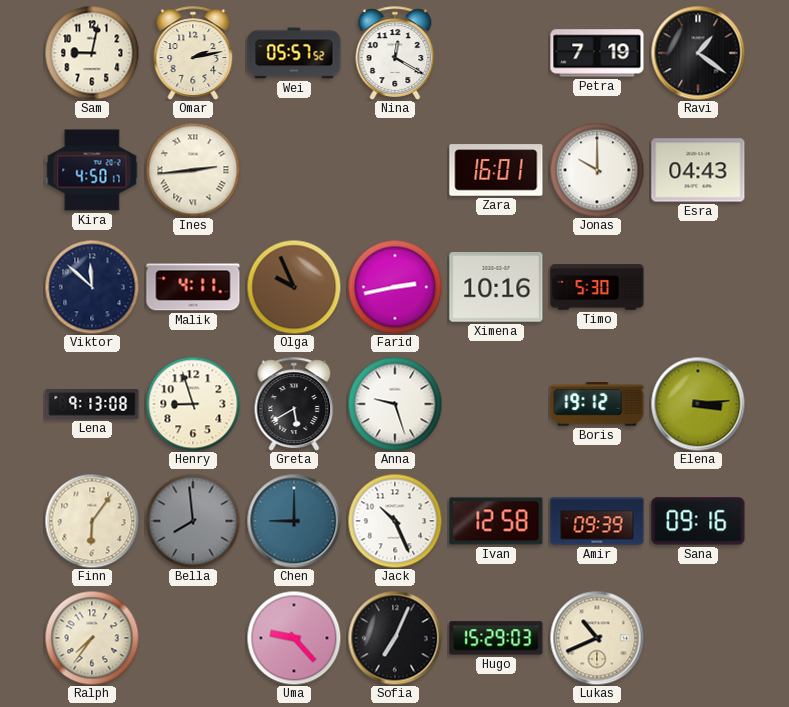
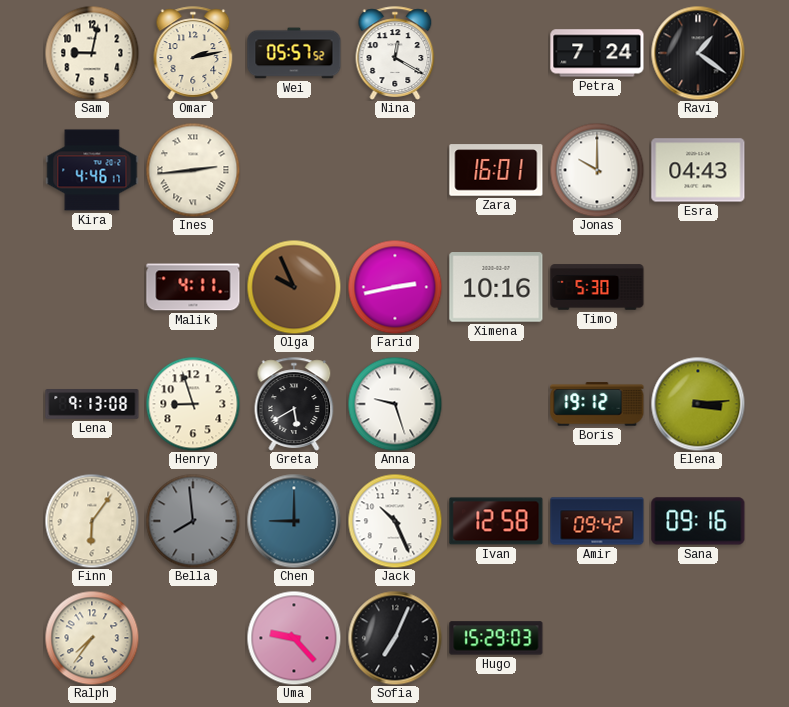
Petra: 7:19 -> 7:24 (597, 53)
Kira: 4:50 -> 4:46 (92, 170)
Viktor: 11:52 -> none (92, 287)
Amir: 09:39 -> 09:42 (597, 521)
Lukas: 10:41 -> none (597, 638)
